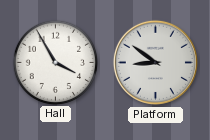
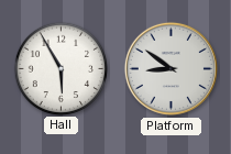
Hall: 3:55 -> 5:55 (61, 68)
